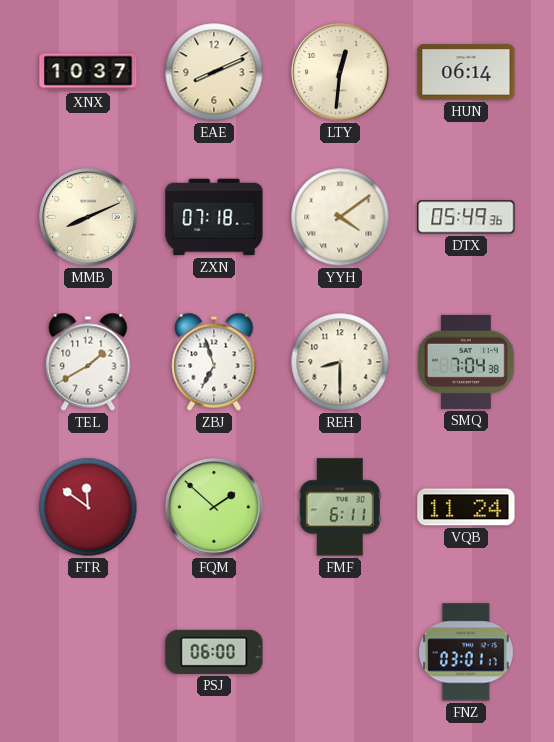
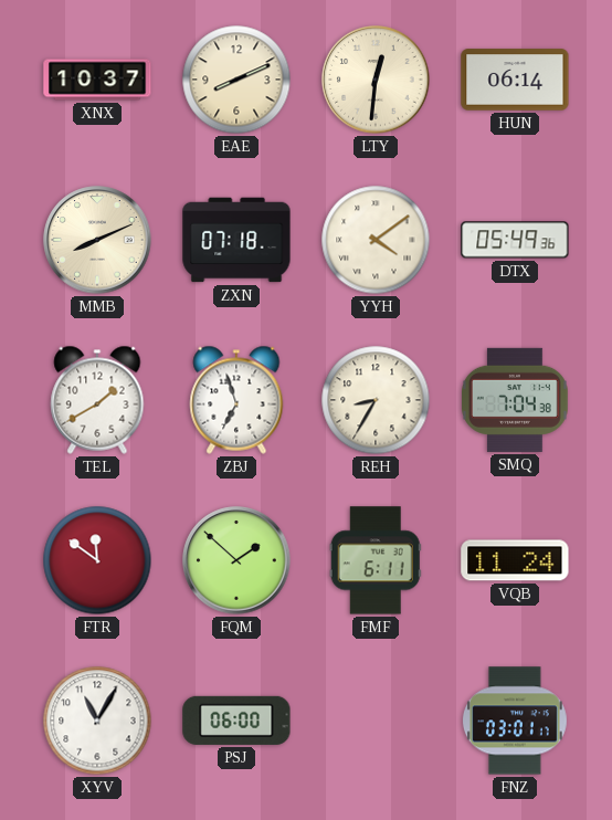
REH: 8:30 -> 8:35 (376, 400)
XYV: none -> 11:05 (97, 721)
